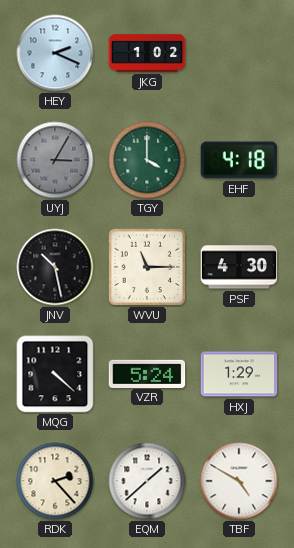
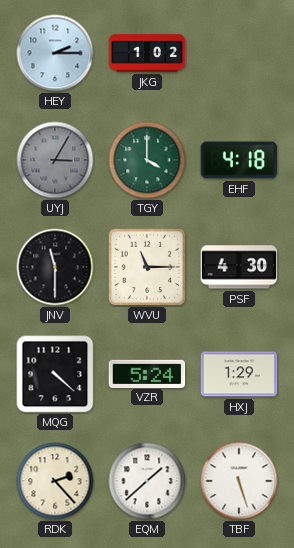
HEY: 2:19 -> 2:15 (55, 53)
JNV: 10:28 -> 11:30 (55, 267)
TBF: 4:50 -> 5:27 (239, 481)
